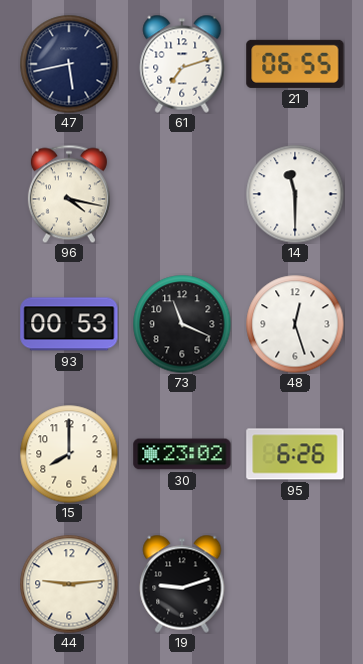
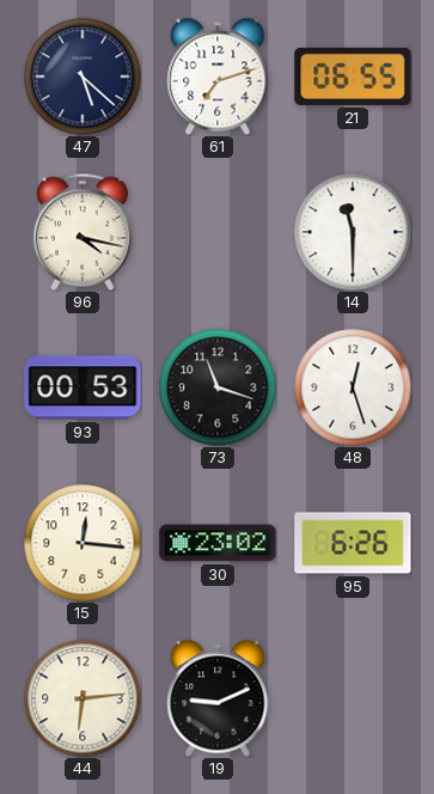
47: 5:43 -> 5:22 (82, 77)
73: 11:19 -> 11:18 (218, 387)
15: 8:00 -> 12:16 (82, 543)
44: 9:14 -> 6:14 (82, 698)
19: 9:12 -> 9:11 (218, 698)
